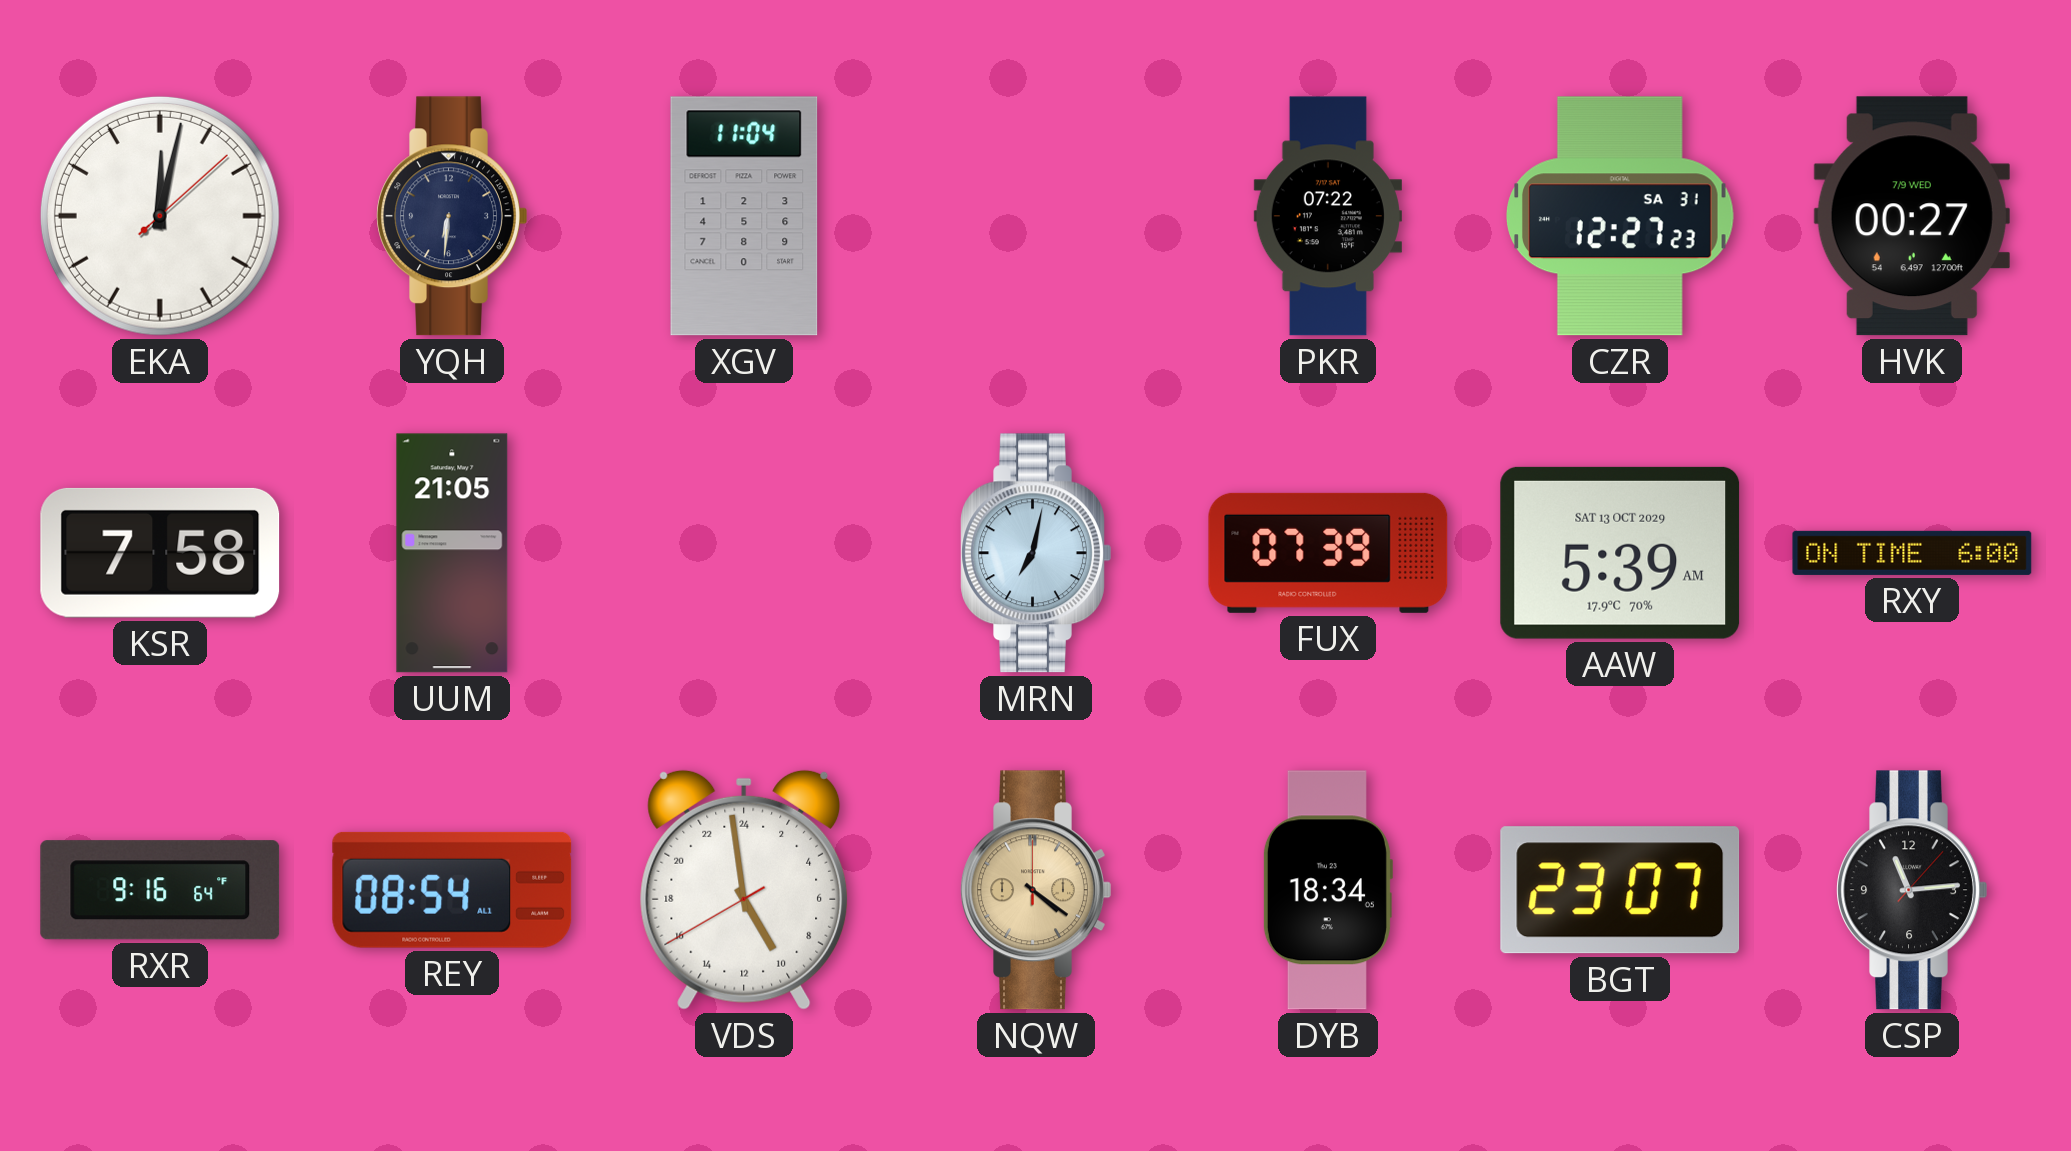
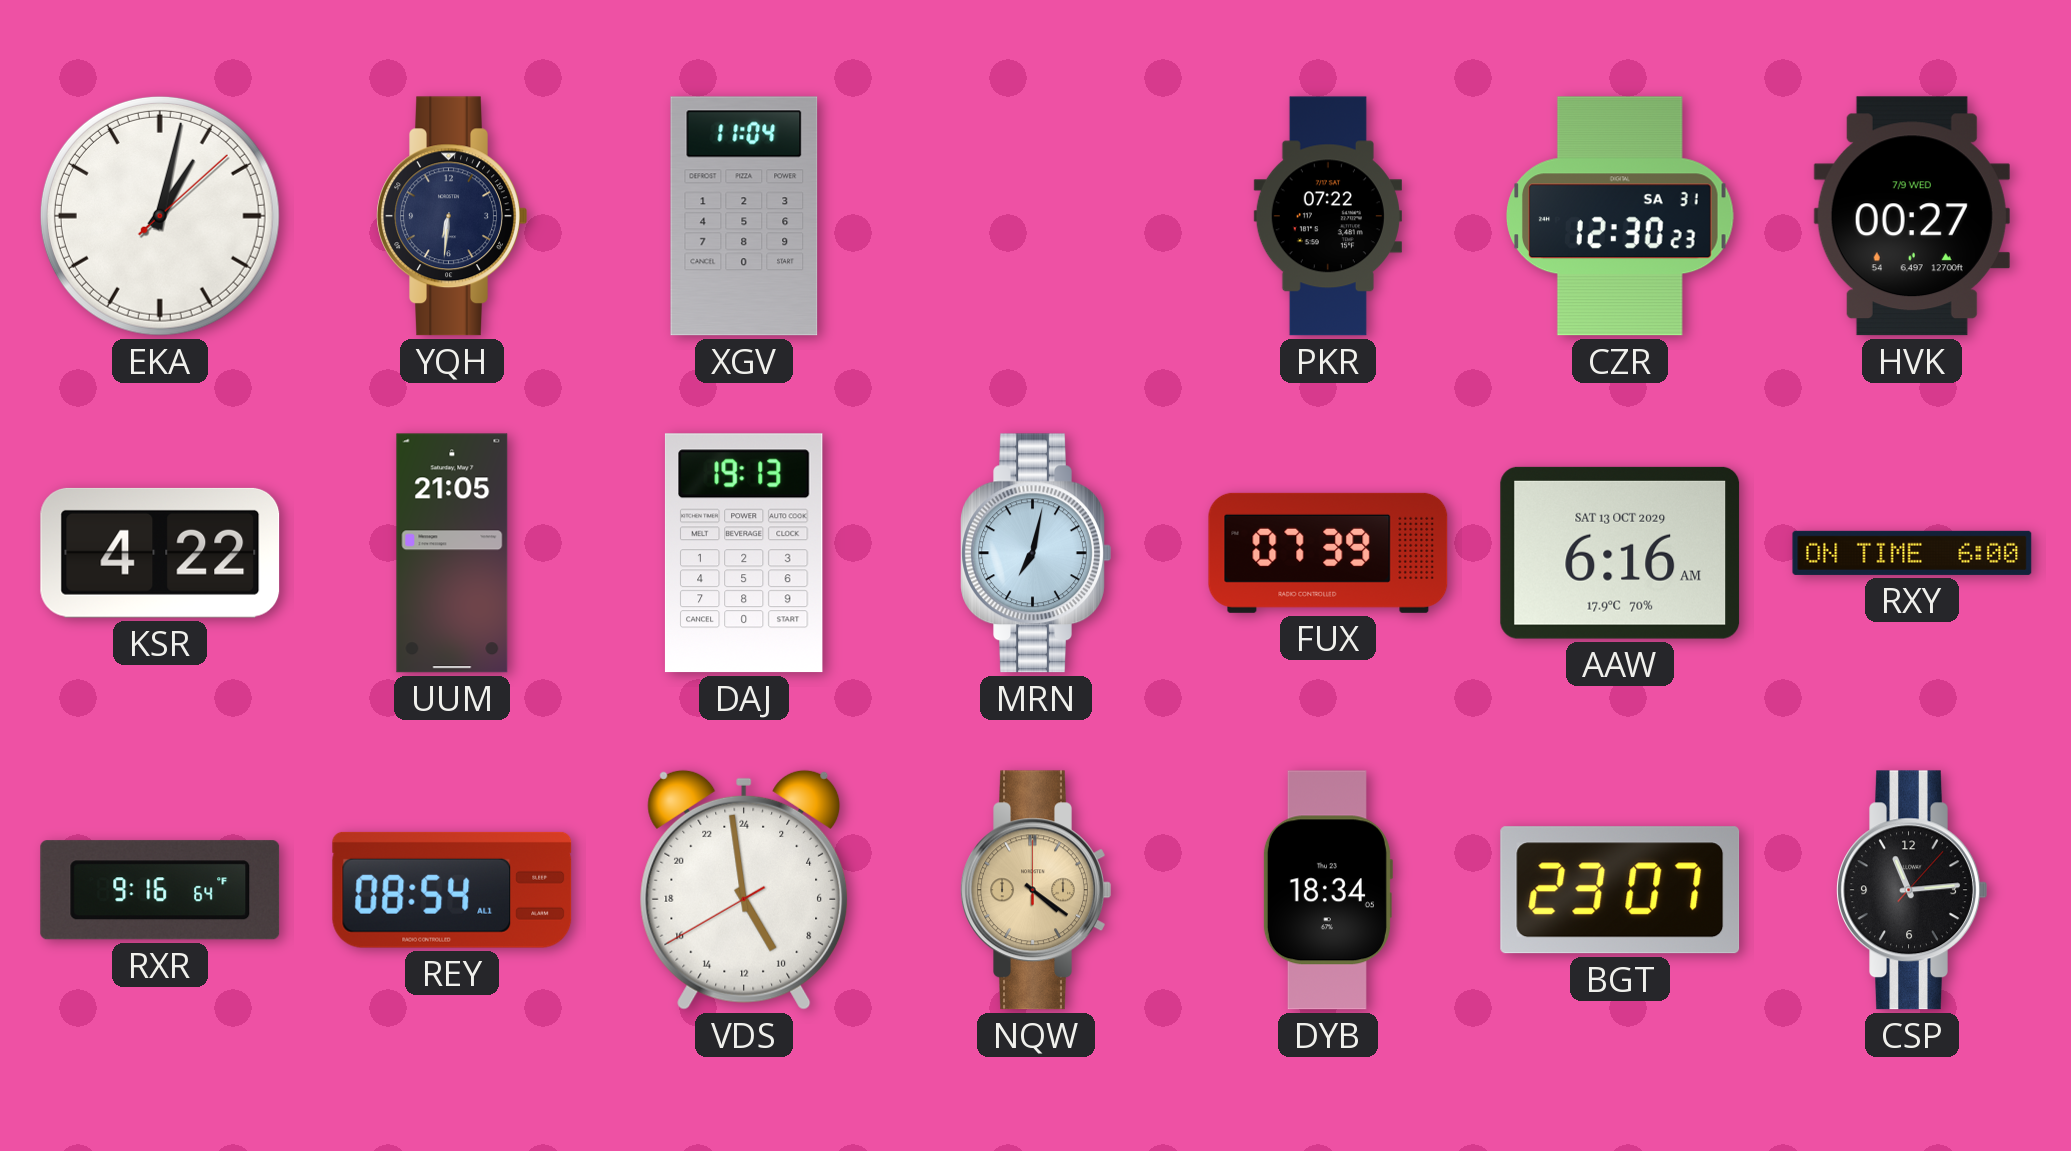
EKA: 12:02 -> 1:02 (160, 216)
CZR: 12:27 -> 12:30 (1621, 216)
KSR: 7:58 -> 4:22 (160, 553)
DAJ: none -> 19:13 (744, 553)
AAW: 5:39 -> 6:16 (1620, 553)
